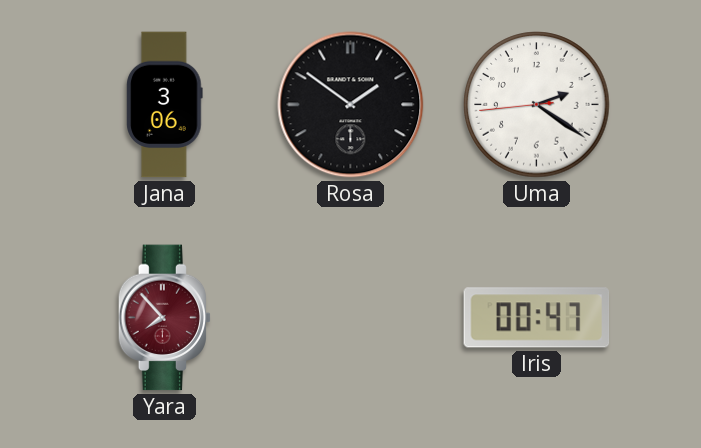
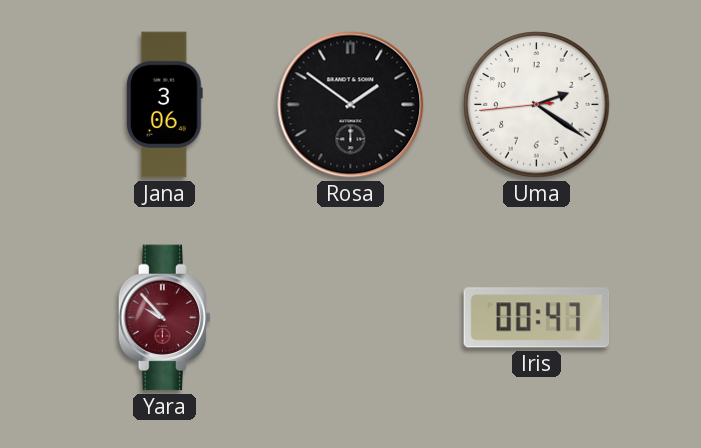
Yara: 7:53 -> 9:53 (165, 318)
